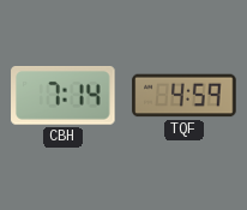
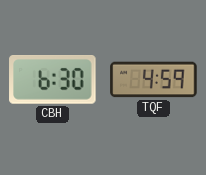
CBH: 7:14 -> 6:30 (53, 80)
